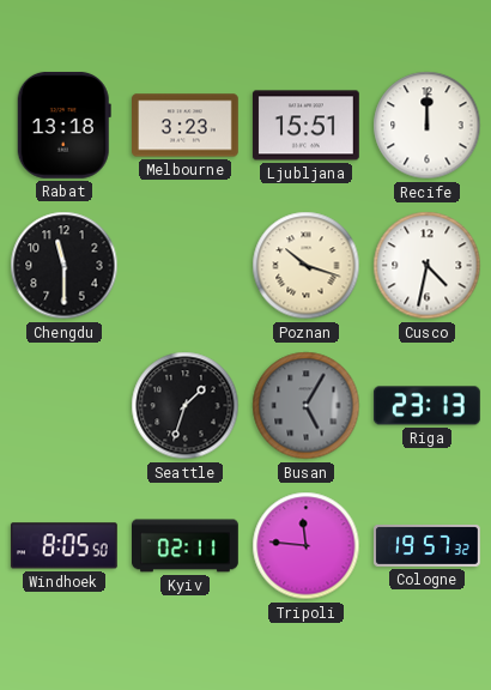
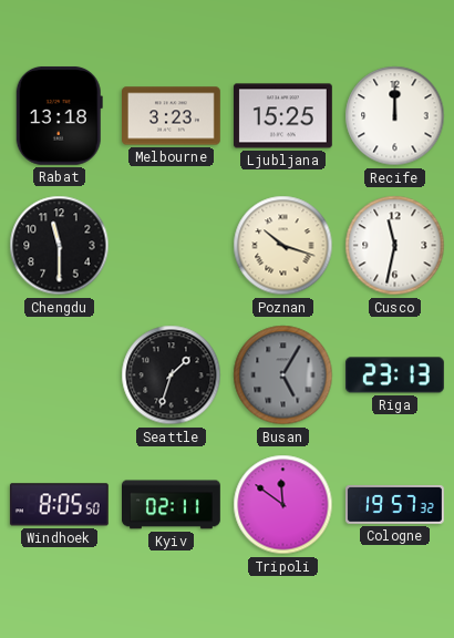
Ljubljana: 15:51 -> 15:25 (282, 116)
Cusco: 4:32 -> 11:32 (395, 246)
Tripoli: 11:46 -> 11:51 (283, 505)
